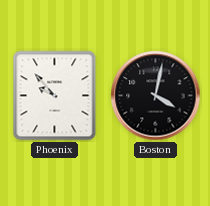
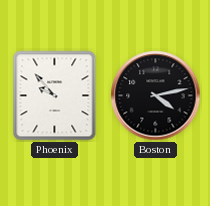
Boston: 4:02 -> 4:13 (156, 96)
